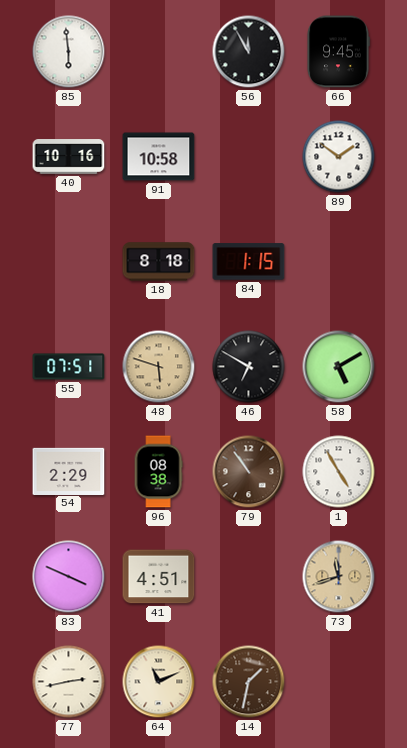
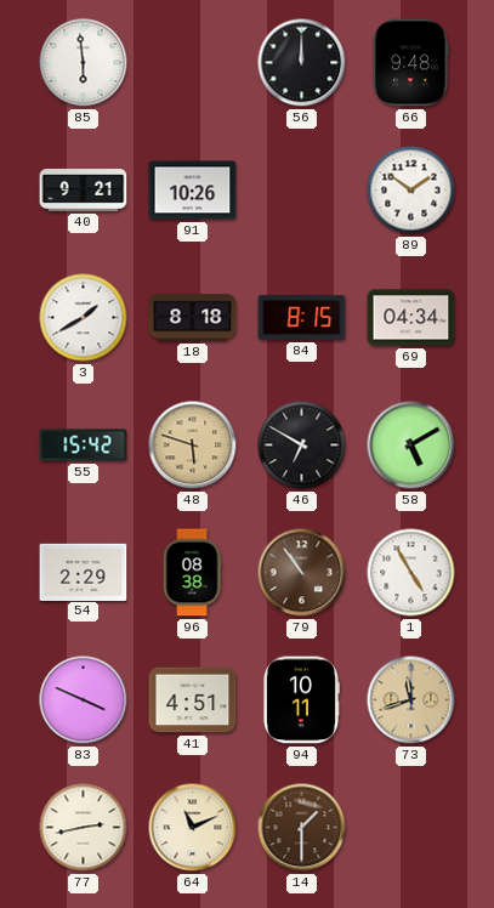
56: 11:55 -> 12:00 (302, 63)
66: 9:45 -> 9:48 (410, 63)
40: 10:16 -> 9:21 (84, 191)
91: 10:58 -> 10:26 (193, 191)
3: none -> 1:40 (84, 318)
84: 1:15 -> 8:15 (302, 318)
69: none -> 04:34 (411, 318)
55: 07:51 -> 15:42 (84, 446)
94: none -> 10:11 (301, 700)
14: 1:32 -> 1:30 (302, 828)
